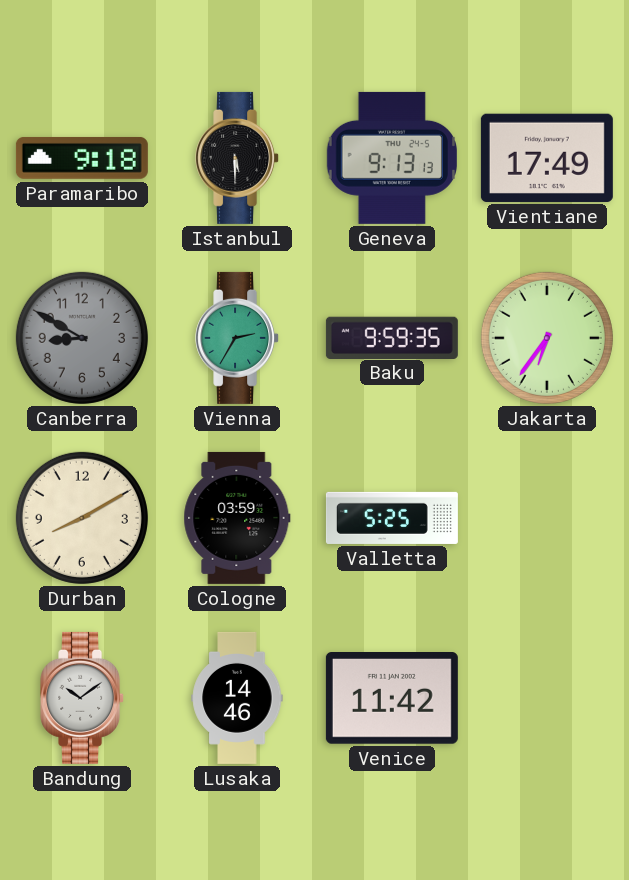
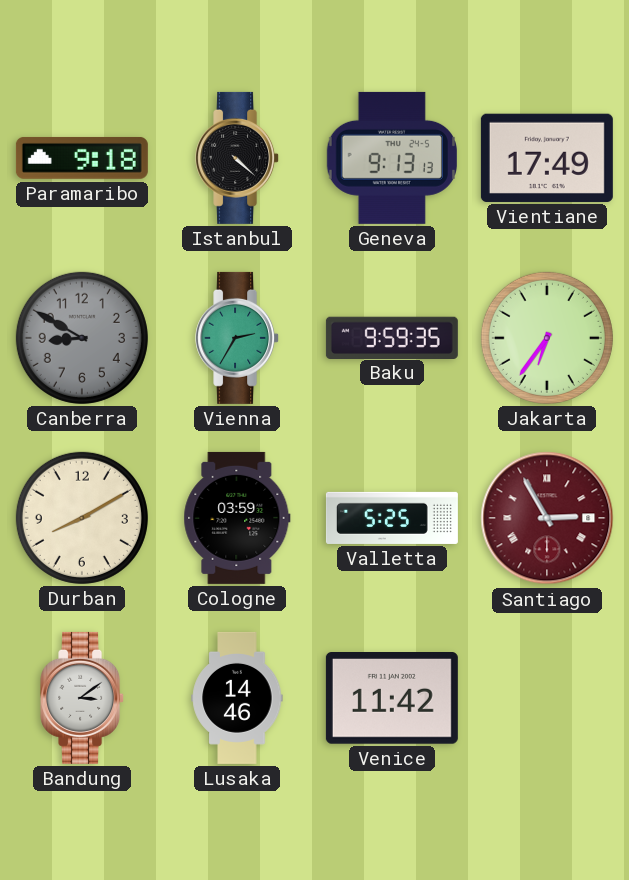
Istanbul: 5:30 -> 4:22 (238, 158)
Santiago: none -> 2:55 (547, 518)
Bandung: 10:09 -> 3:09 (83, 698)
